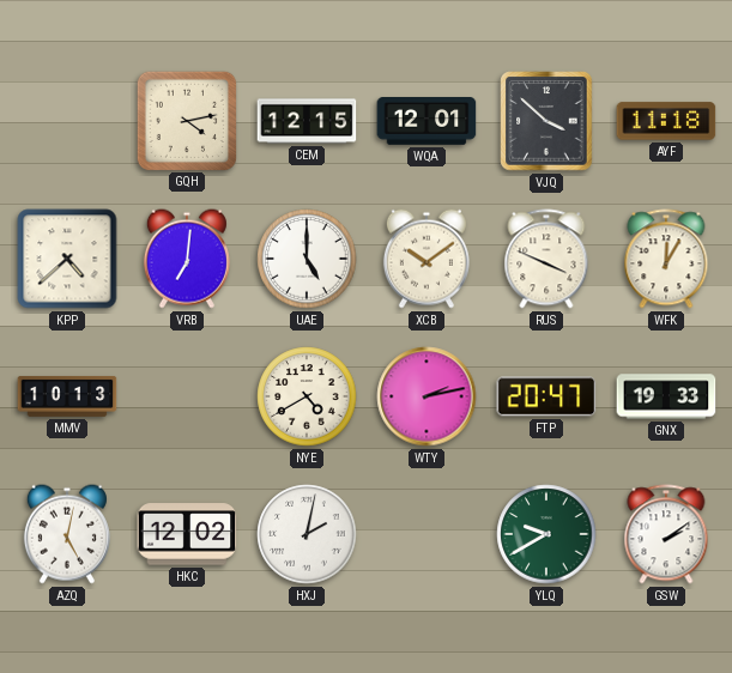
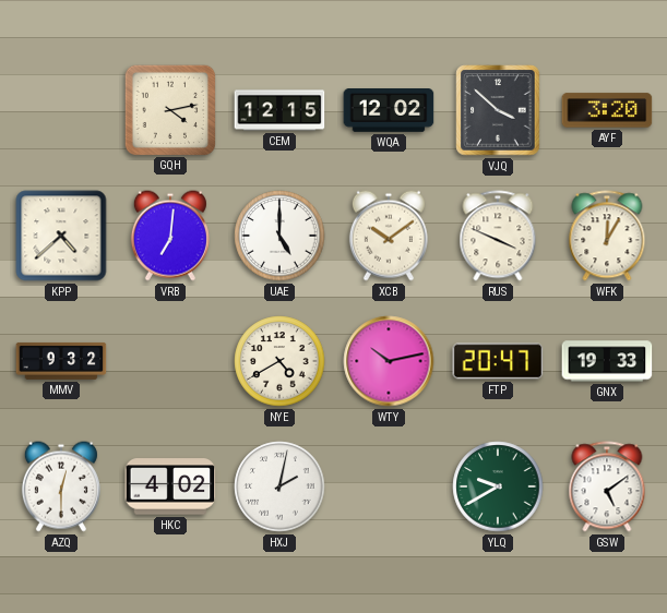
WQA: 12:01 -> 12:02 (389, 111)
AYF: 11:18 -> 3:20 (607, 110)
MMV: 10:13 -> 9:32 (61, 361)
WTY: 2:13 -> 10:13 (389, 361)
AZQ: 5:02 -> 12:30 (61, 486)
HKC: 12:02 -> 4:02 (170, 486)
GSW: 2:09 -> 5:09 (607, 486)
